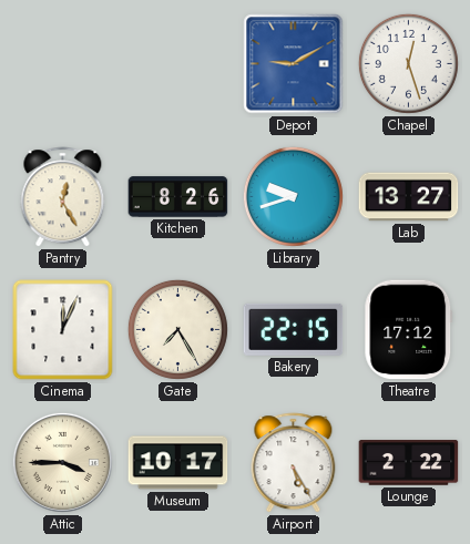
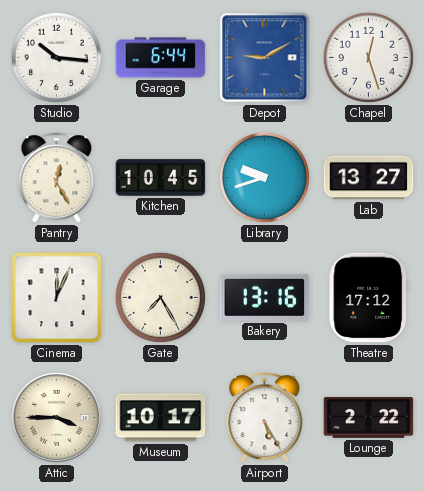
Studio: none -> 10:16 (56, 57)
Garage: none -> 6:44 (161, 58)
Kitchen: 8:26 -> 10:45 (161, 178)
Bakery: 22:15 -> 13:16 (265, 297)
